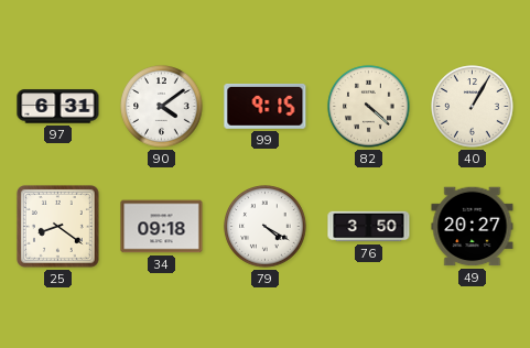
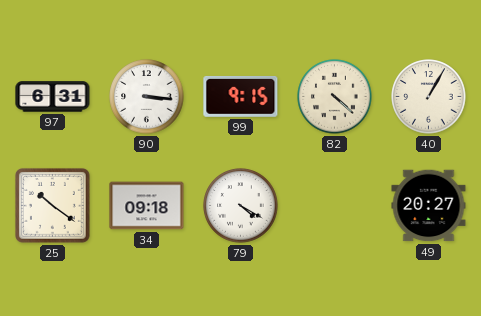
90: 4:09 -> 3:16 (147, 97)
25: 8:21 -> 10:21 (52, 205)
76: 3:50 -> none (369, 227)
